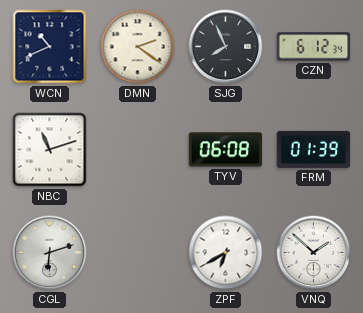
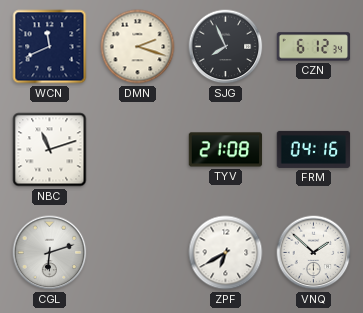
WCN: 10:41 -> 11:41 (50, 47)
DMN: 2:21 -> 2:18 (138, 47)
TYV: 06:08 -> 21:08 (226, 150)
FRM: 01:39 -> 04:16 (314, 149)
